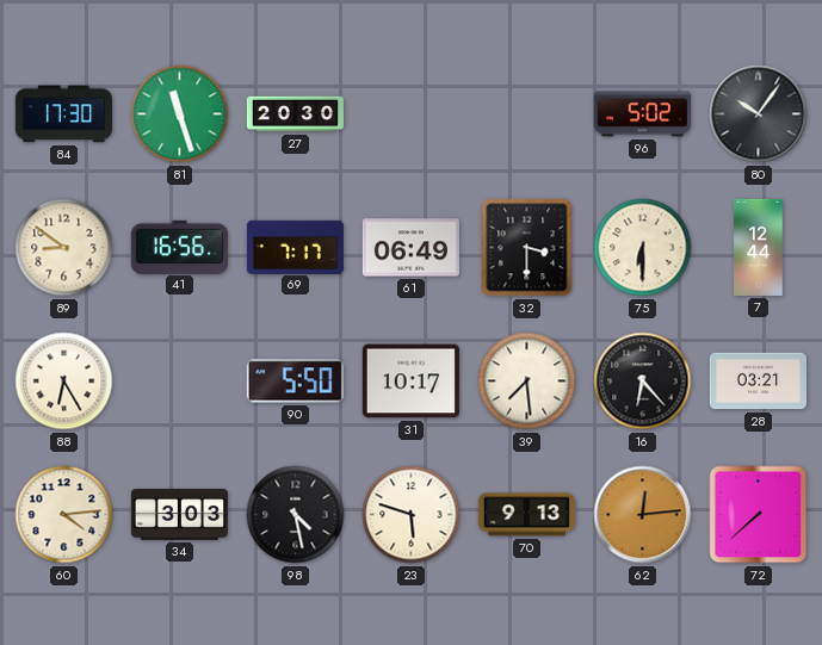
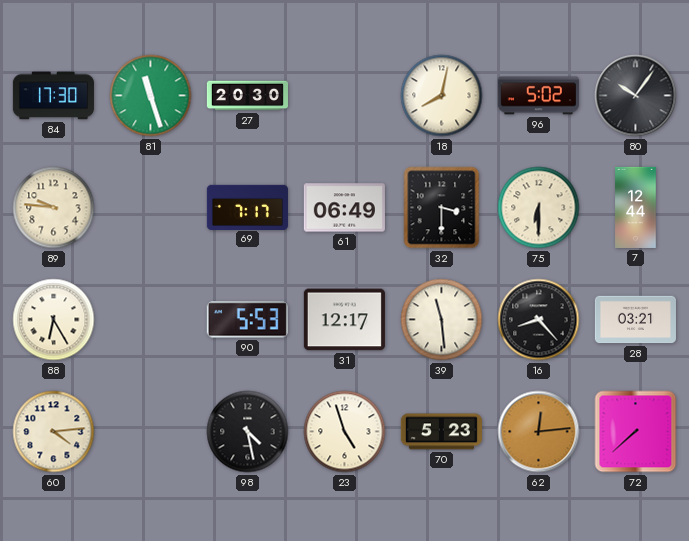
18: none -> 8:02 (442, 96)
89: 8:51 -> 9:46 (54, 208)
41: 16:56 -> none (179, 247)
90: 5:50 -> 5:53 (247, 320)
31: 10:17 -> 12:17 (344, 320)
39: 7:29 -> 11:29 (442, 320)
16: 6:23 -> 8:23 (539, 320)
34: 3:03 -> none (179, 515)
23: 5:48 -> 4:57 (345, 432)
70: 9:13 -> 5:23 (441, 432)
